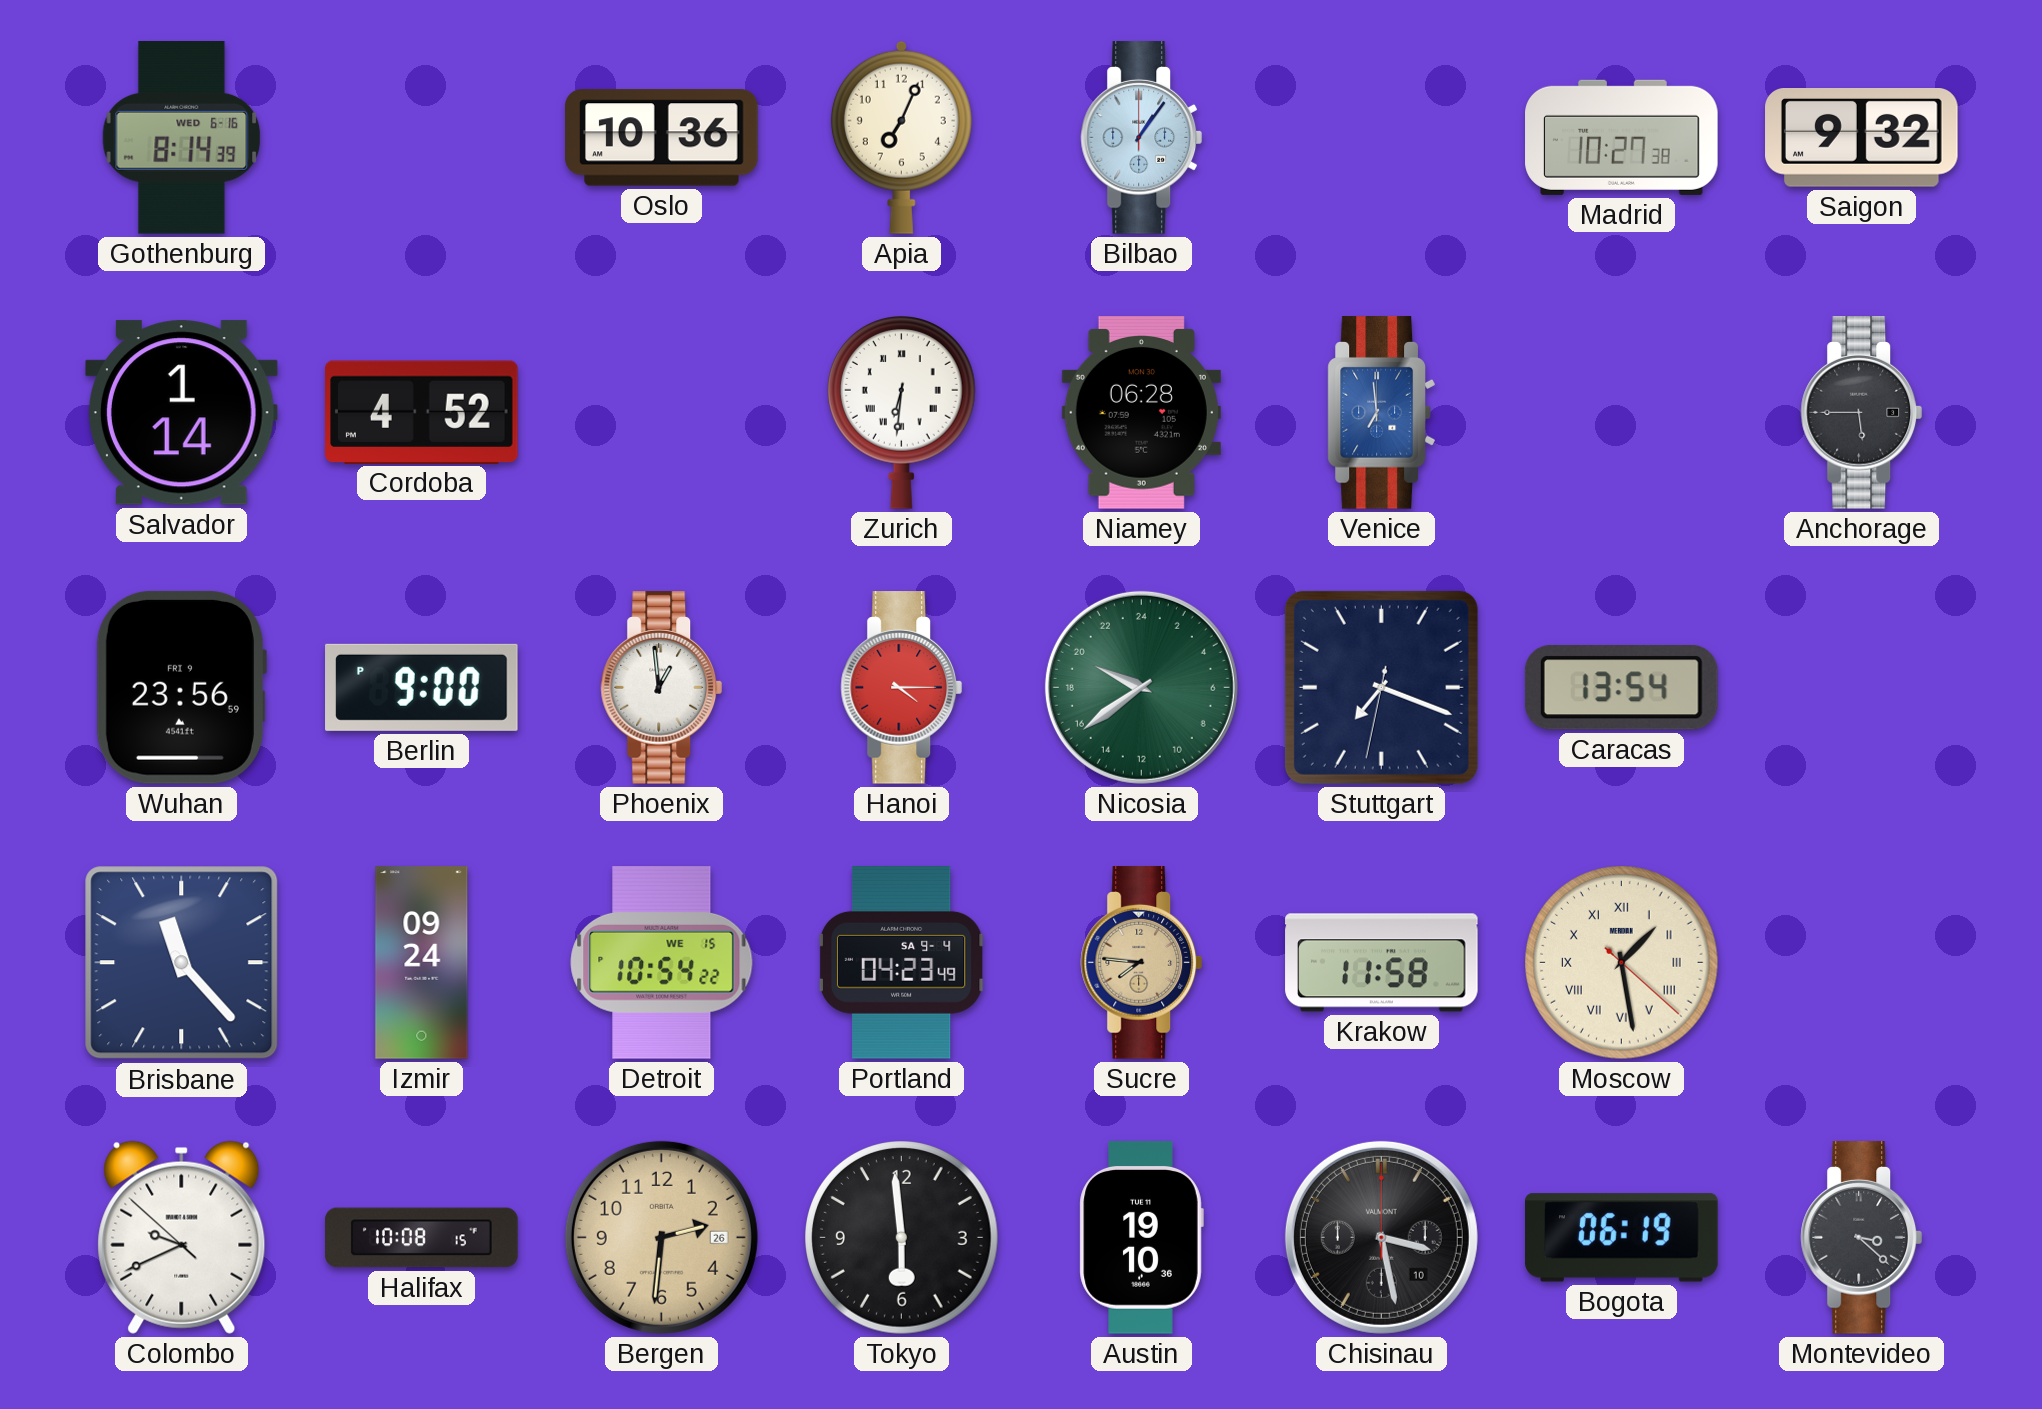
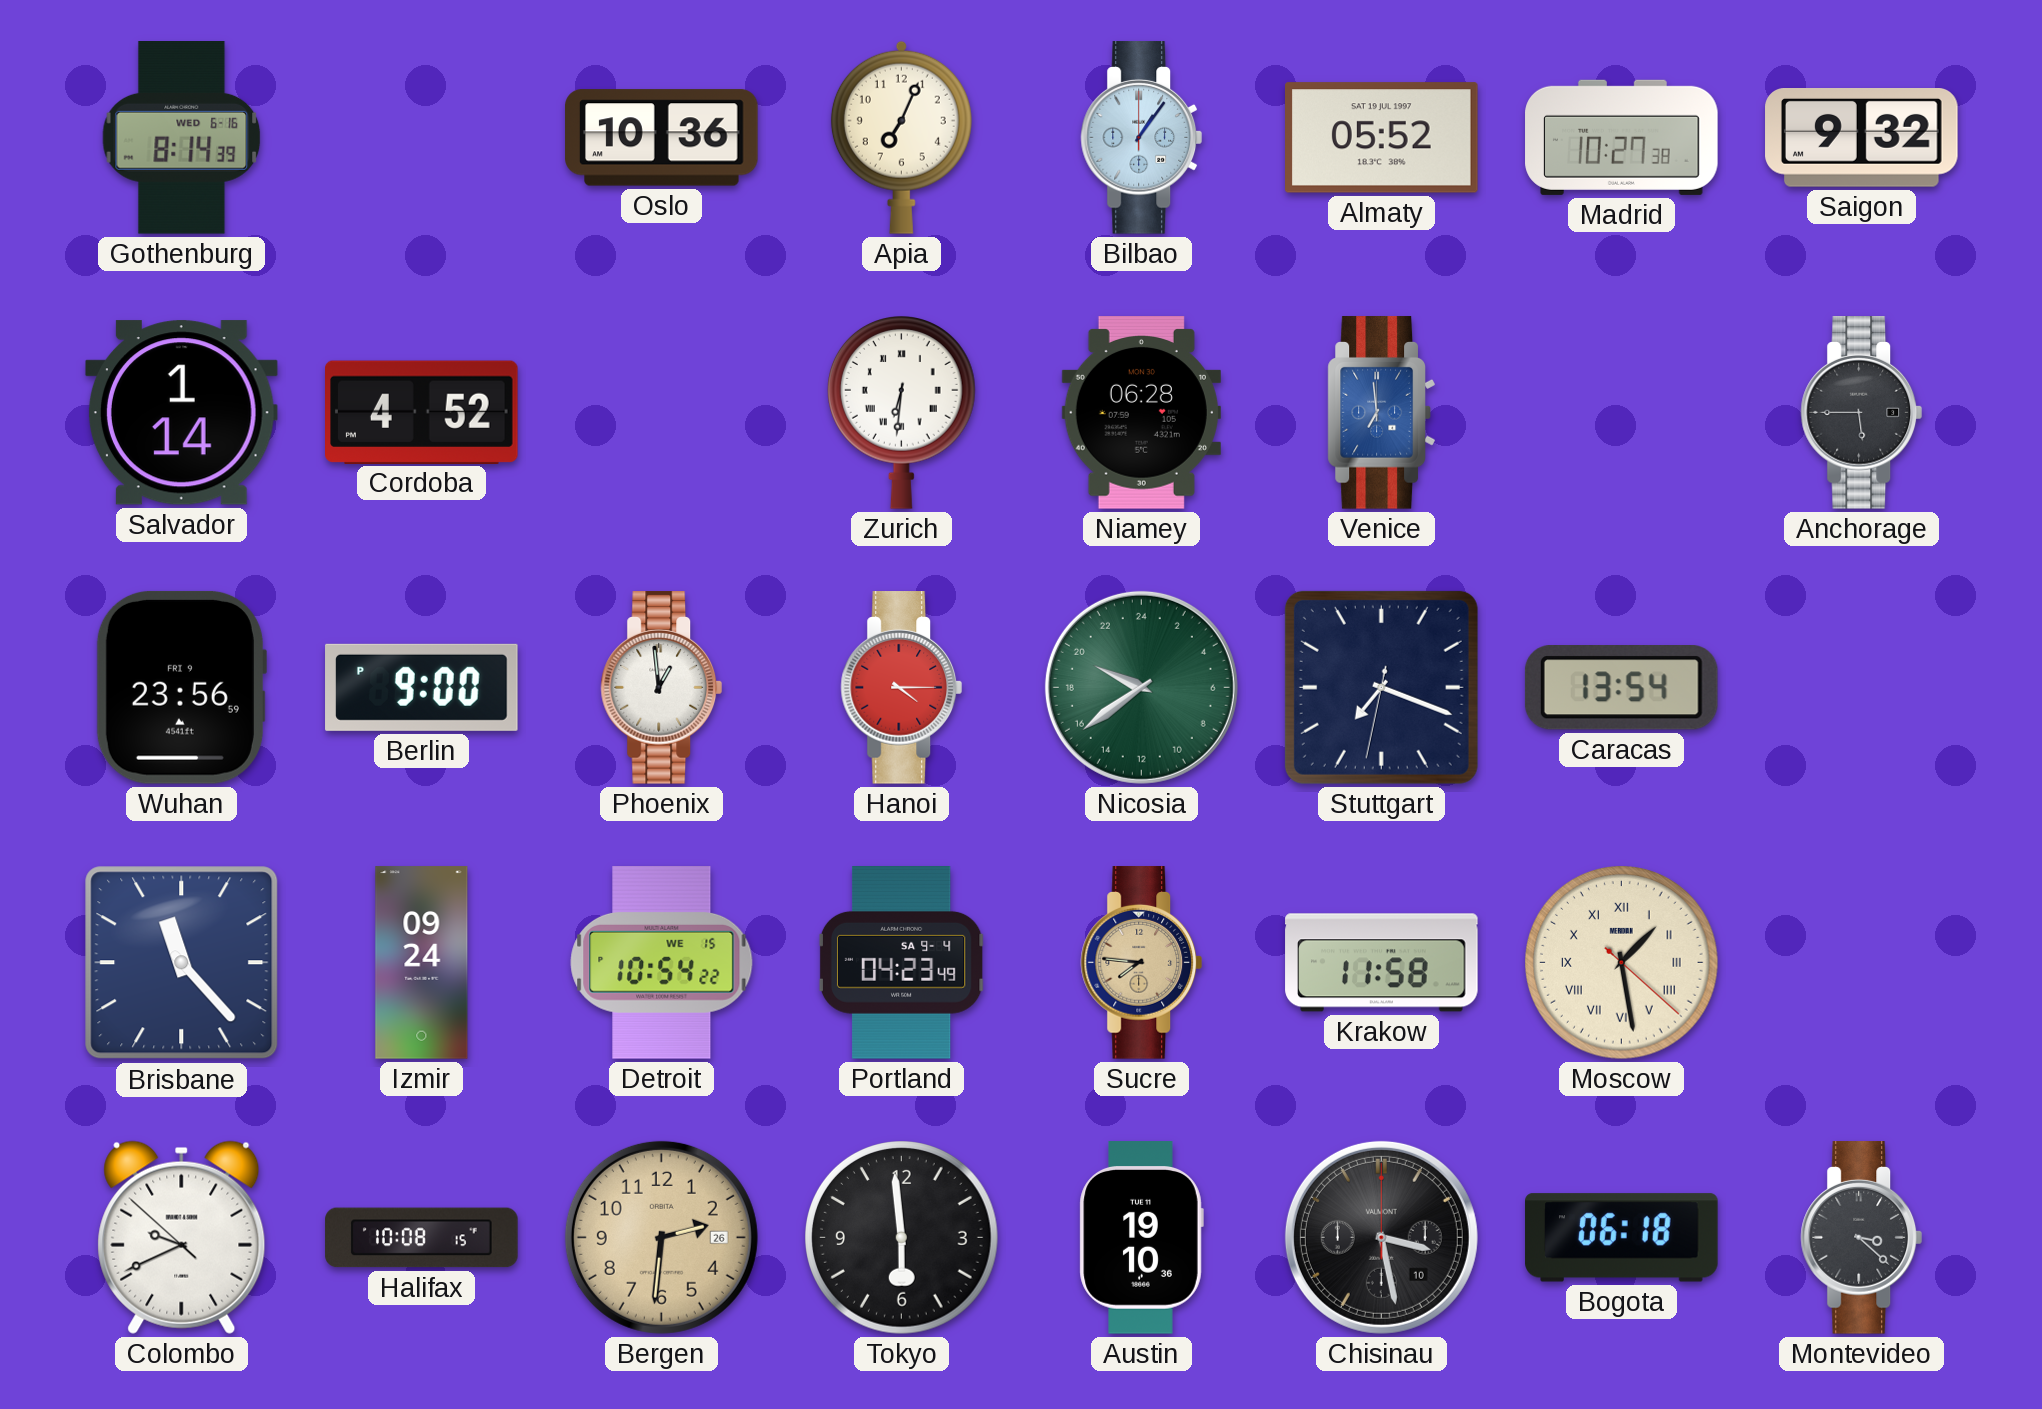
Almaty: none -> 05:52 (1382, 138)
Bogota: 06:19 -> 06:18 (1622, 1238)
